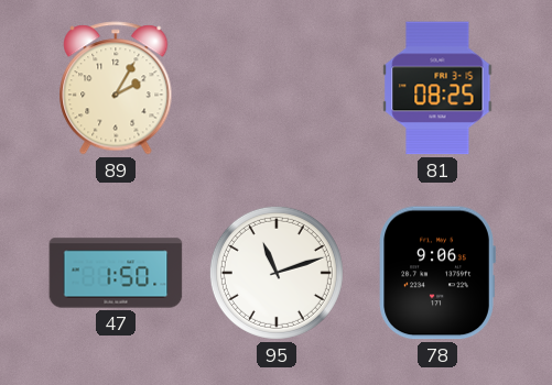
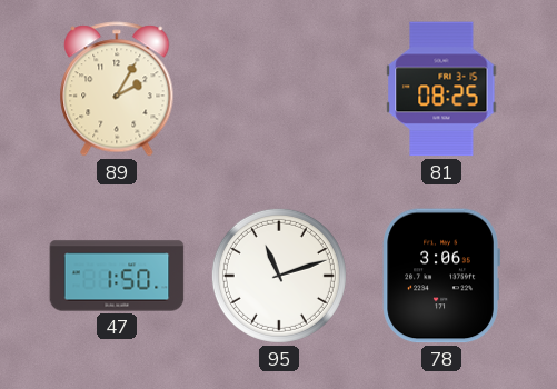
78: 9:06 -> 3:06 (441, 276)
